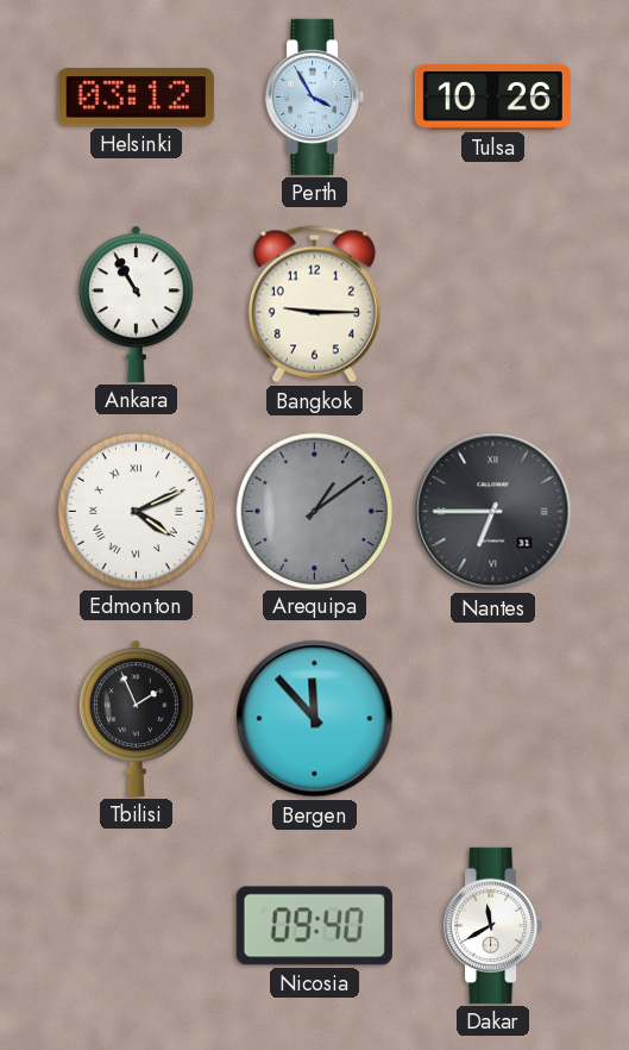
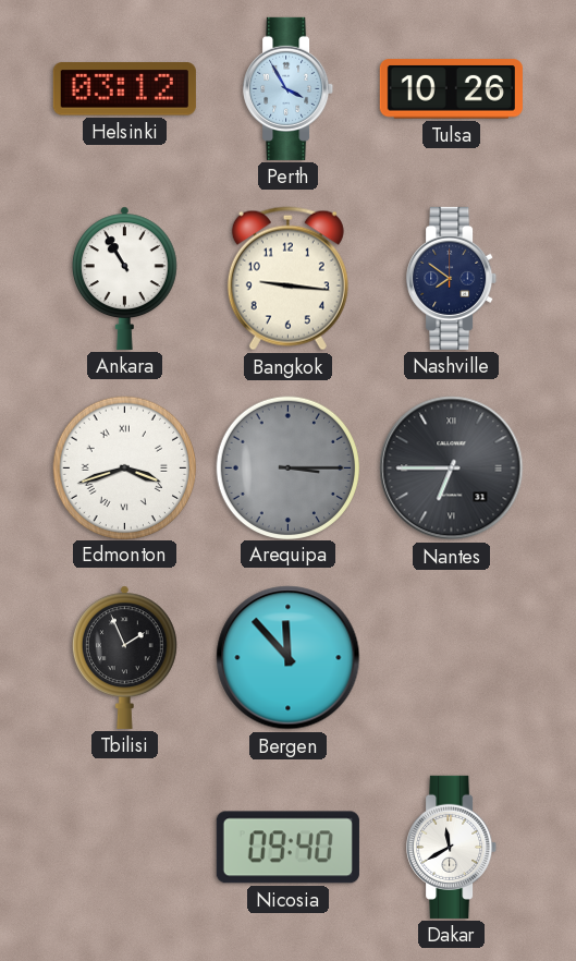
Bangkok: 9:15 -> 9:16 (287, 279)
Nashville: none -> 7:51 (452, 278)
Edmonton: 4:11 -> 3:42 (124, 467)
Arequipa: 1:09 -> 3:15 (287, 467)
